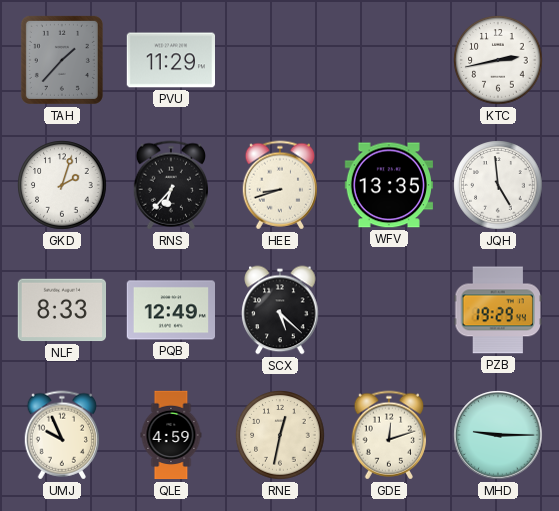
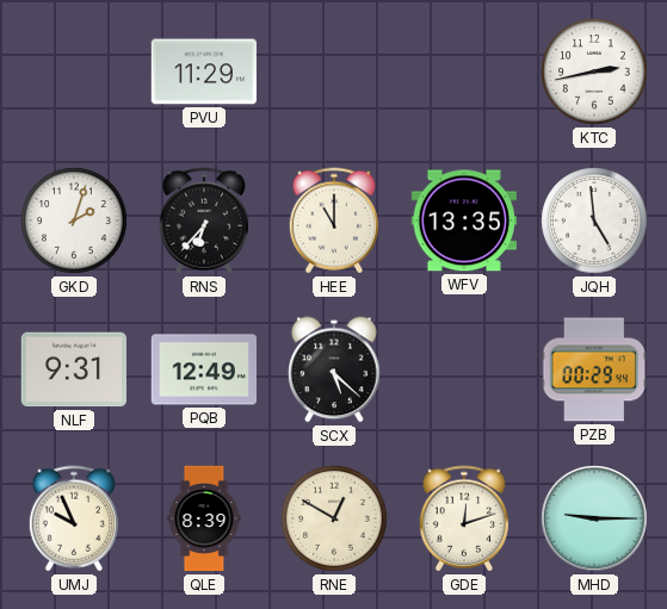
TAH: 1:37 -> none (62, 60)
HEE: 8:42 -> 11:00 (333, 220)
NLF: 8:33 -> 9:31 (73, 369)
PZB: 19:29 -> 00:29 (593, 369)
QLE: 4:59 -> 8:39 (204, 518)
RNE: 12:32 -> 12:50 (334, 518)
